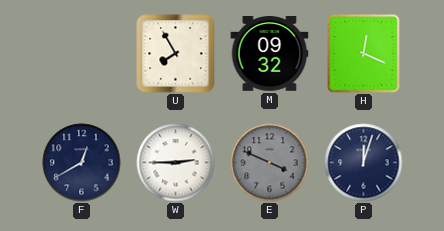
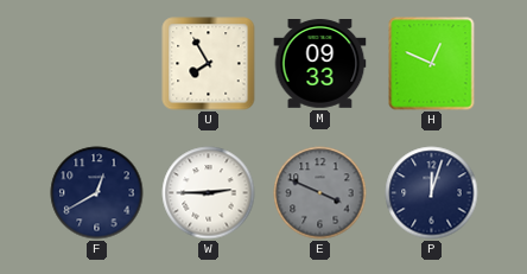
M: 09:32 -> 09:33 (320, 64)
H: 12:19 -> 12:49 (432, 64)
